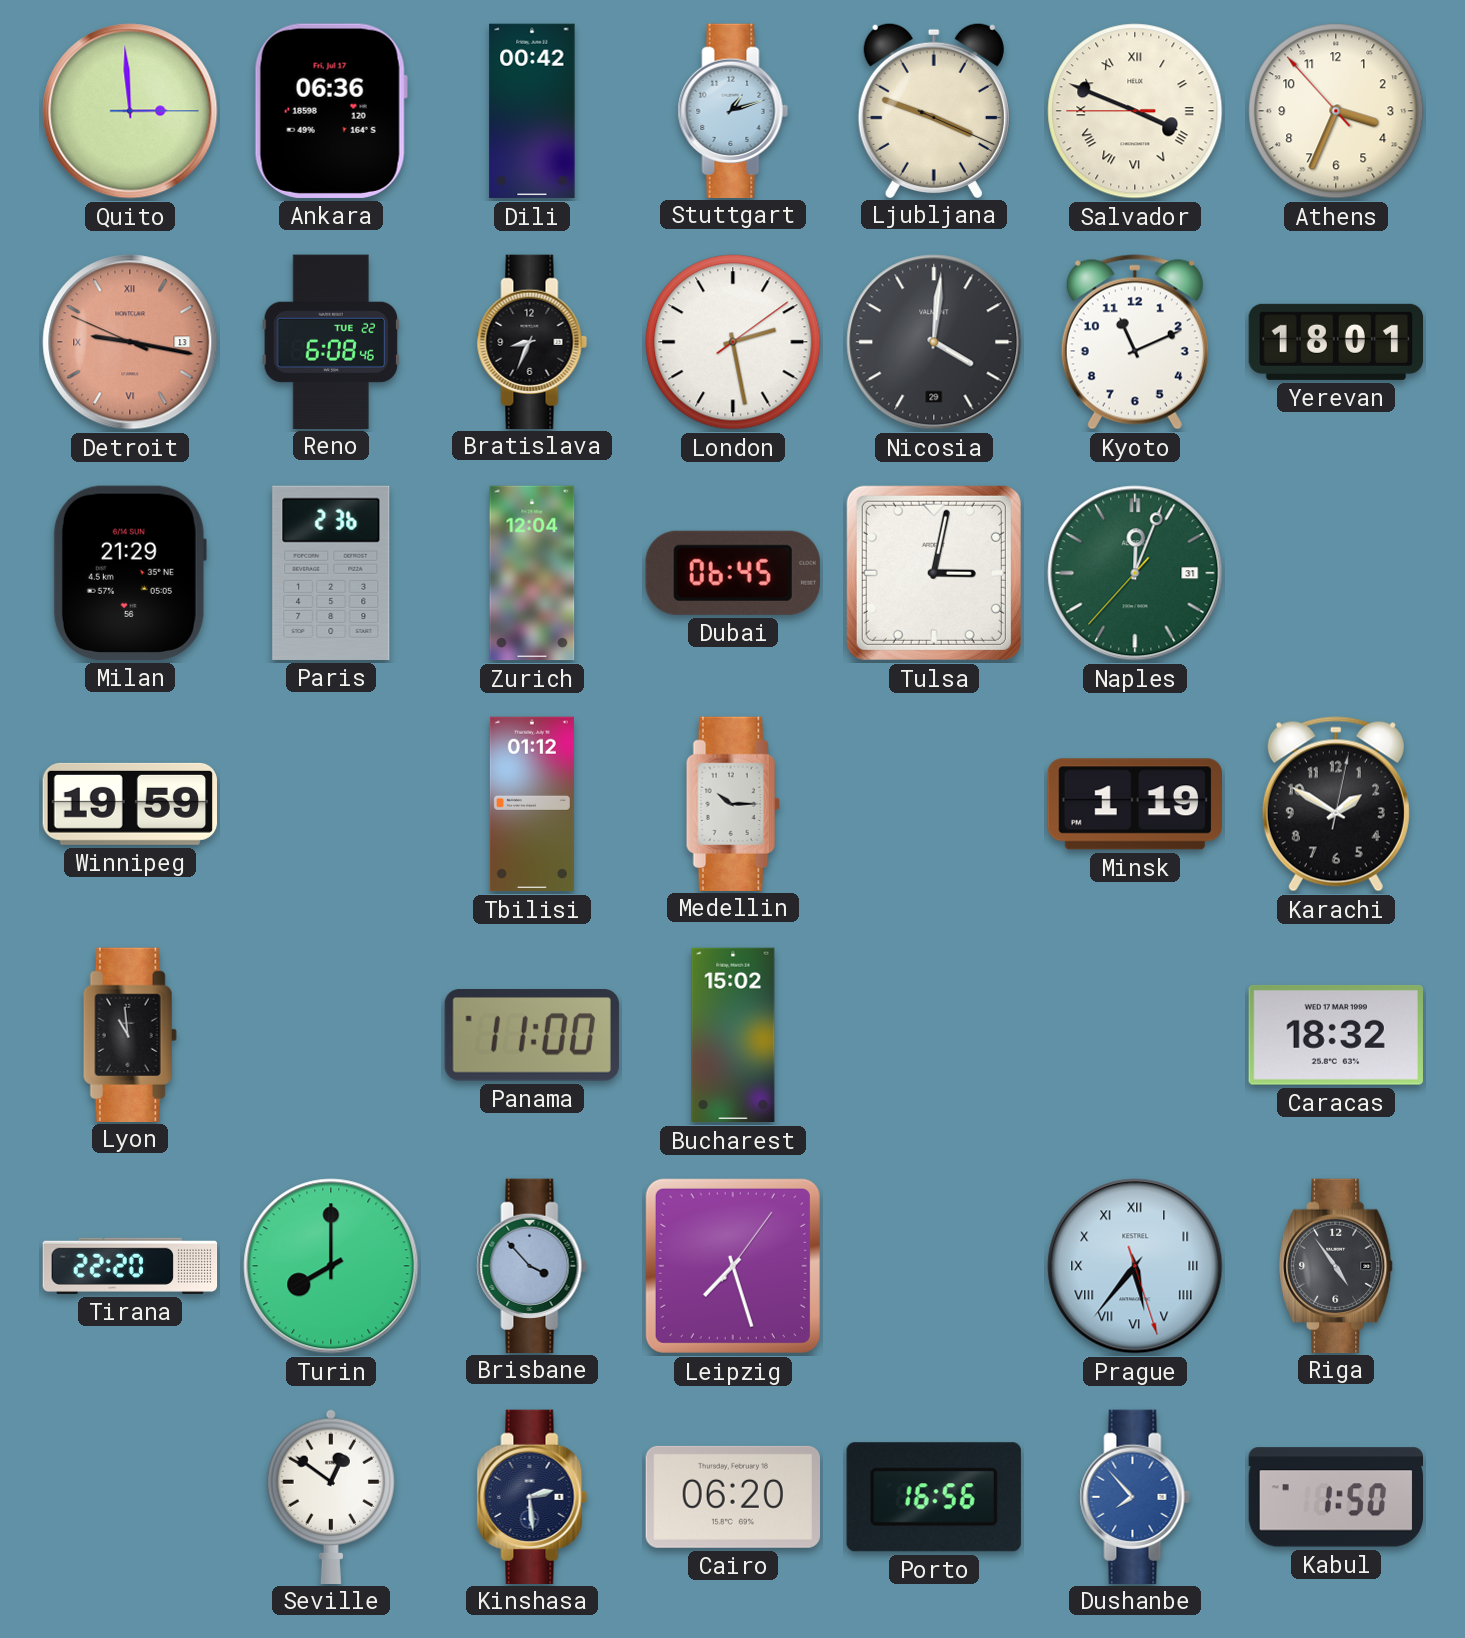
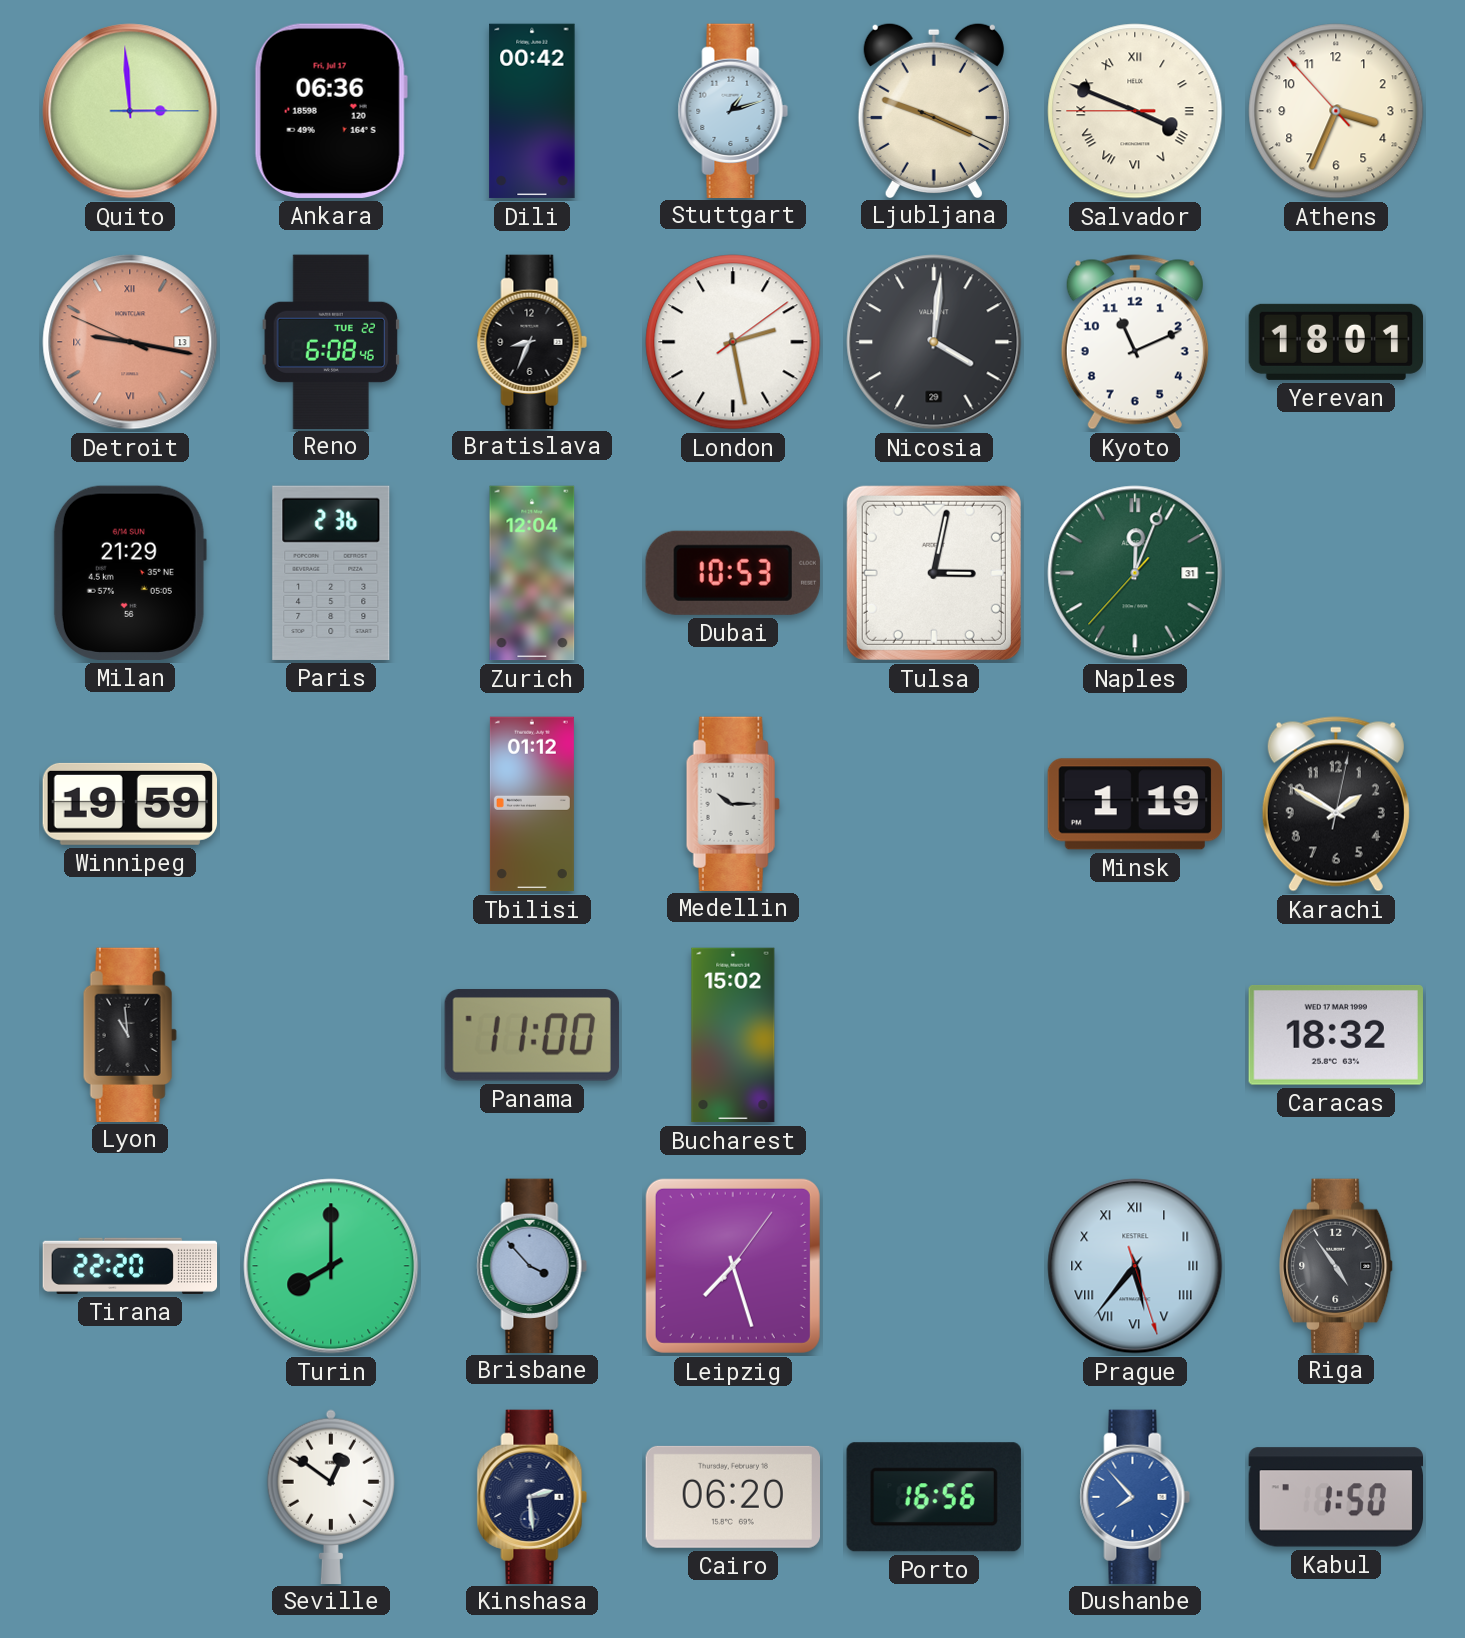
Dubai: 06:45 -> 10:53 (733, 573)
